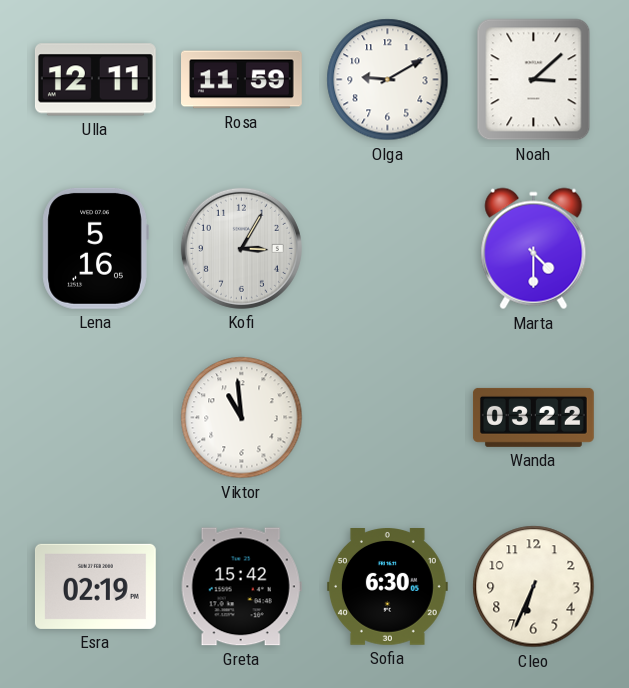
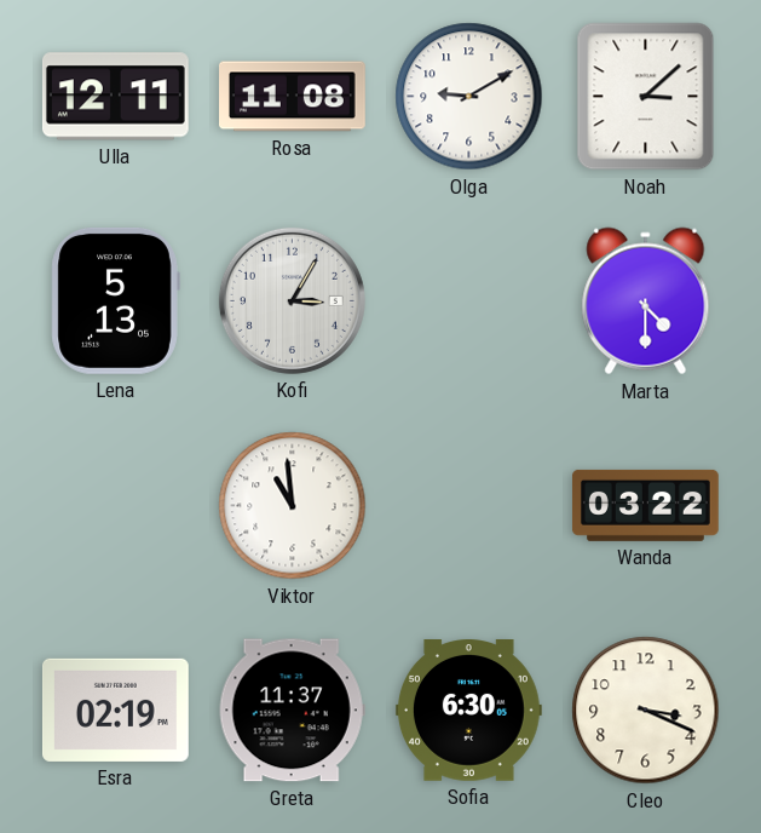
Rosa: 11:59 -> 11:08 (293, 97)
Lena: 5:16 -> 5:13 (115, 300)
Greta: 15:42 -> 11:37 (292, 711)
Cleo: 6:34 -> 3:19 (646, 711)
